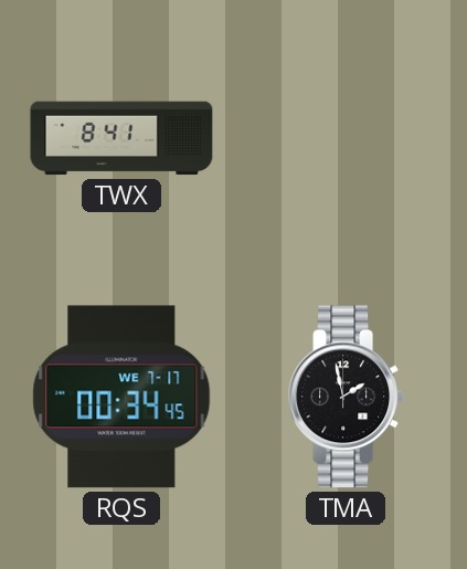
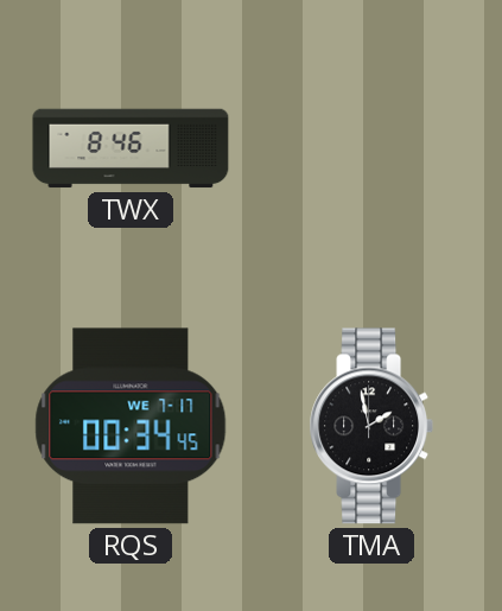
TWX: 8:41 -> 8:46 (131, 148)
